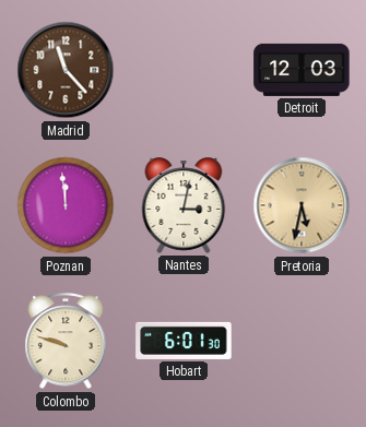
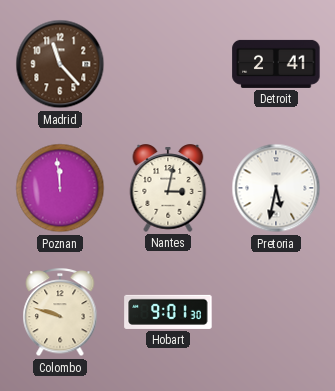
Detroit: 12:03 -> 2:41 (276, 64)
Pretoria dial: champagne -> white (276, 188)
Hobart: 6:01 -> 9:01 (168, 312)
